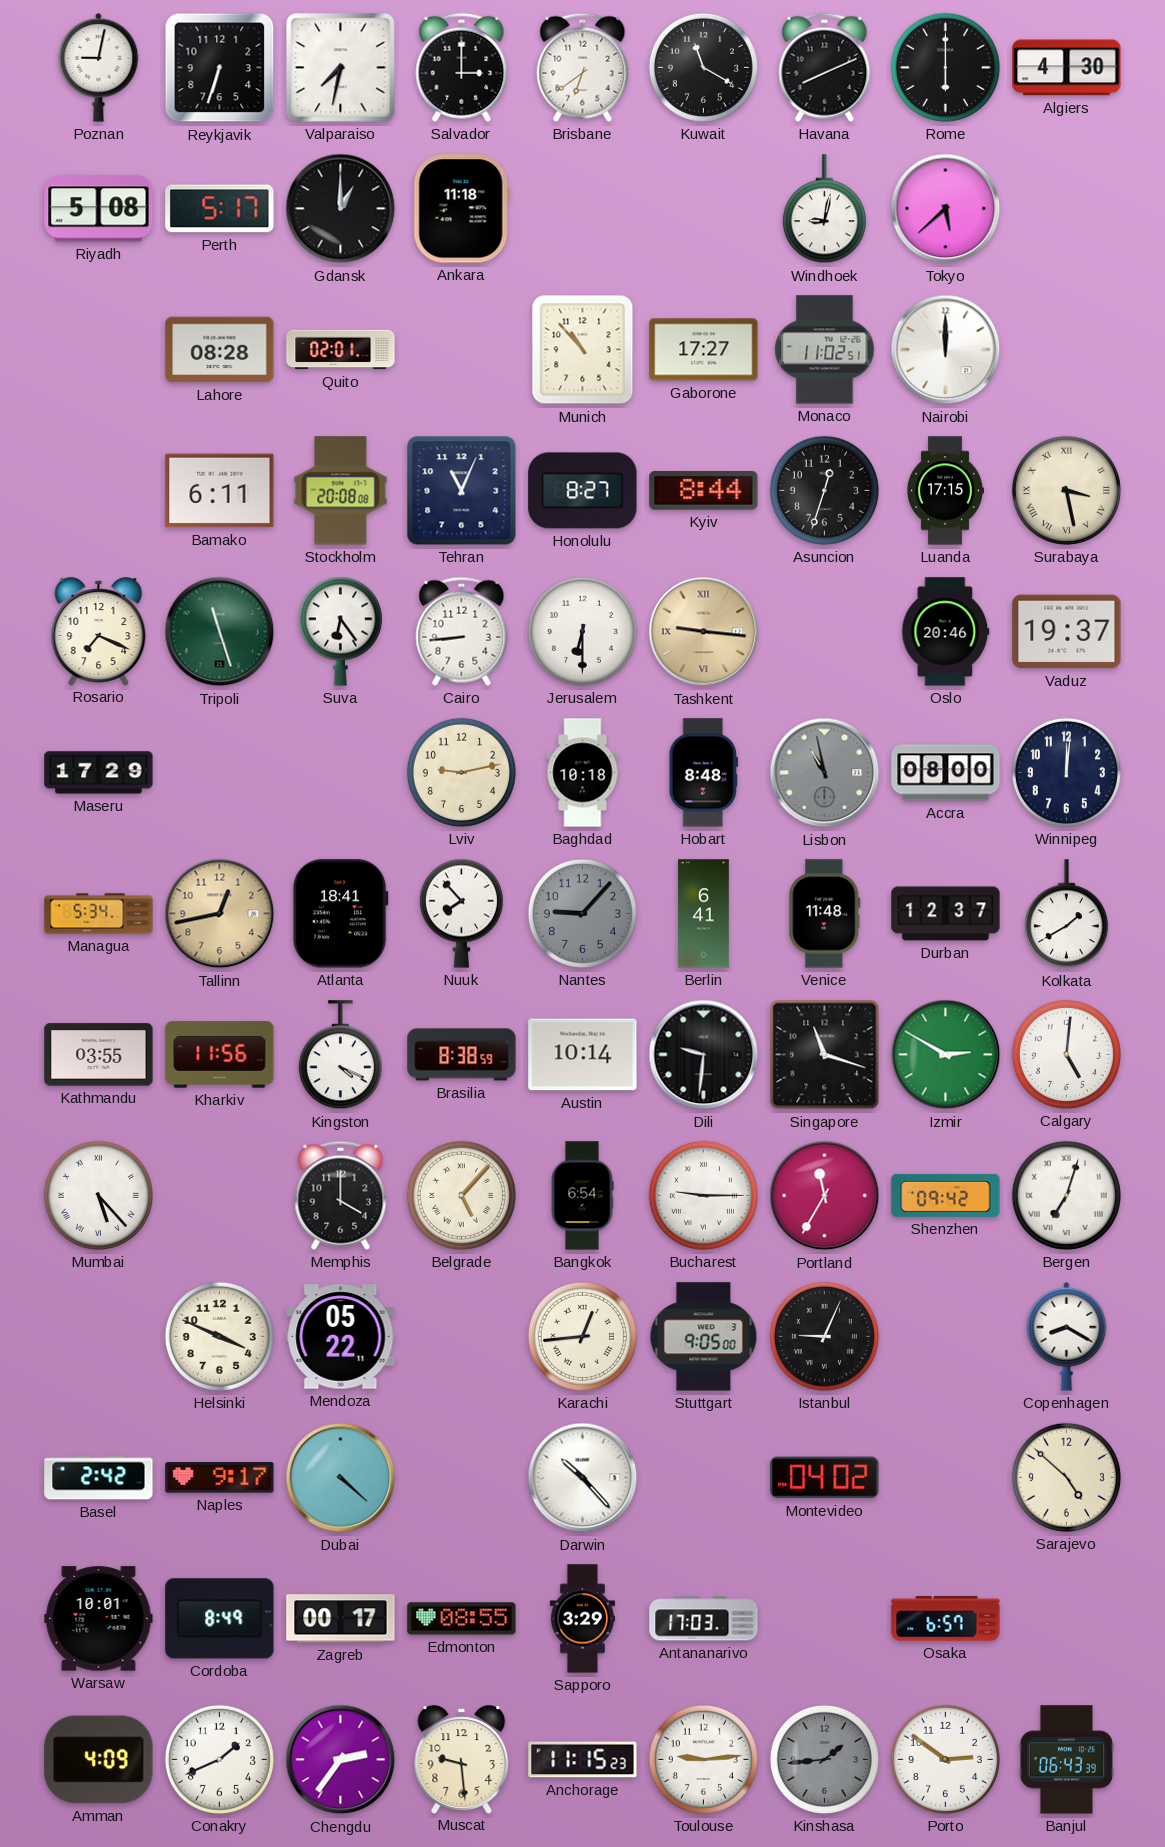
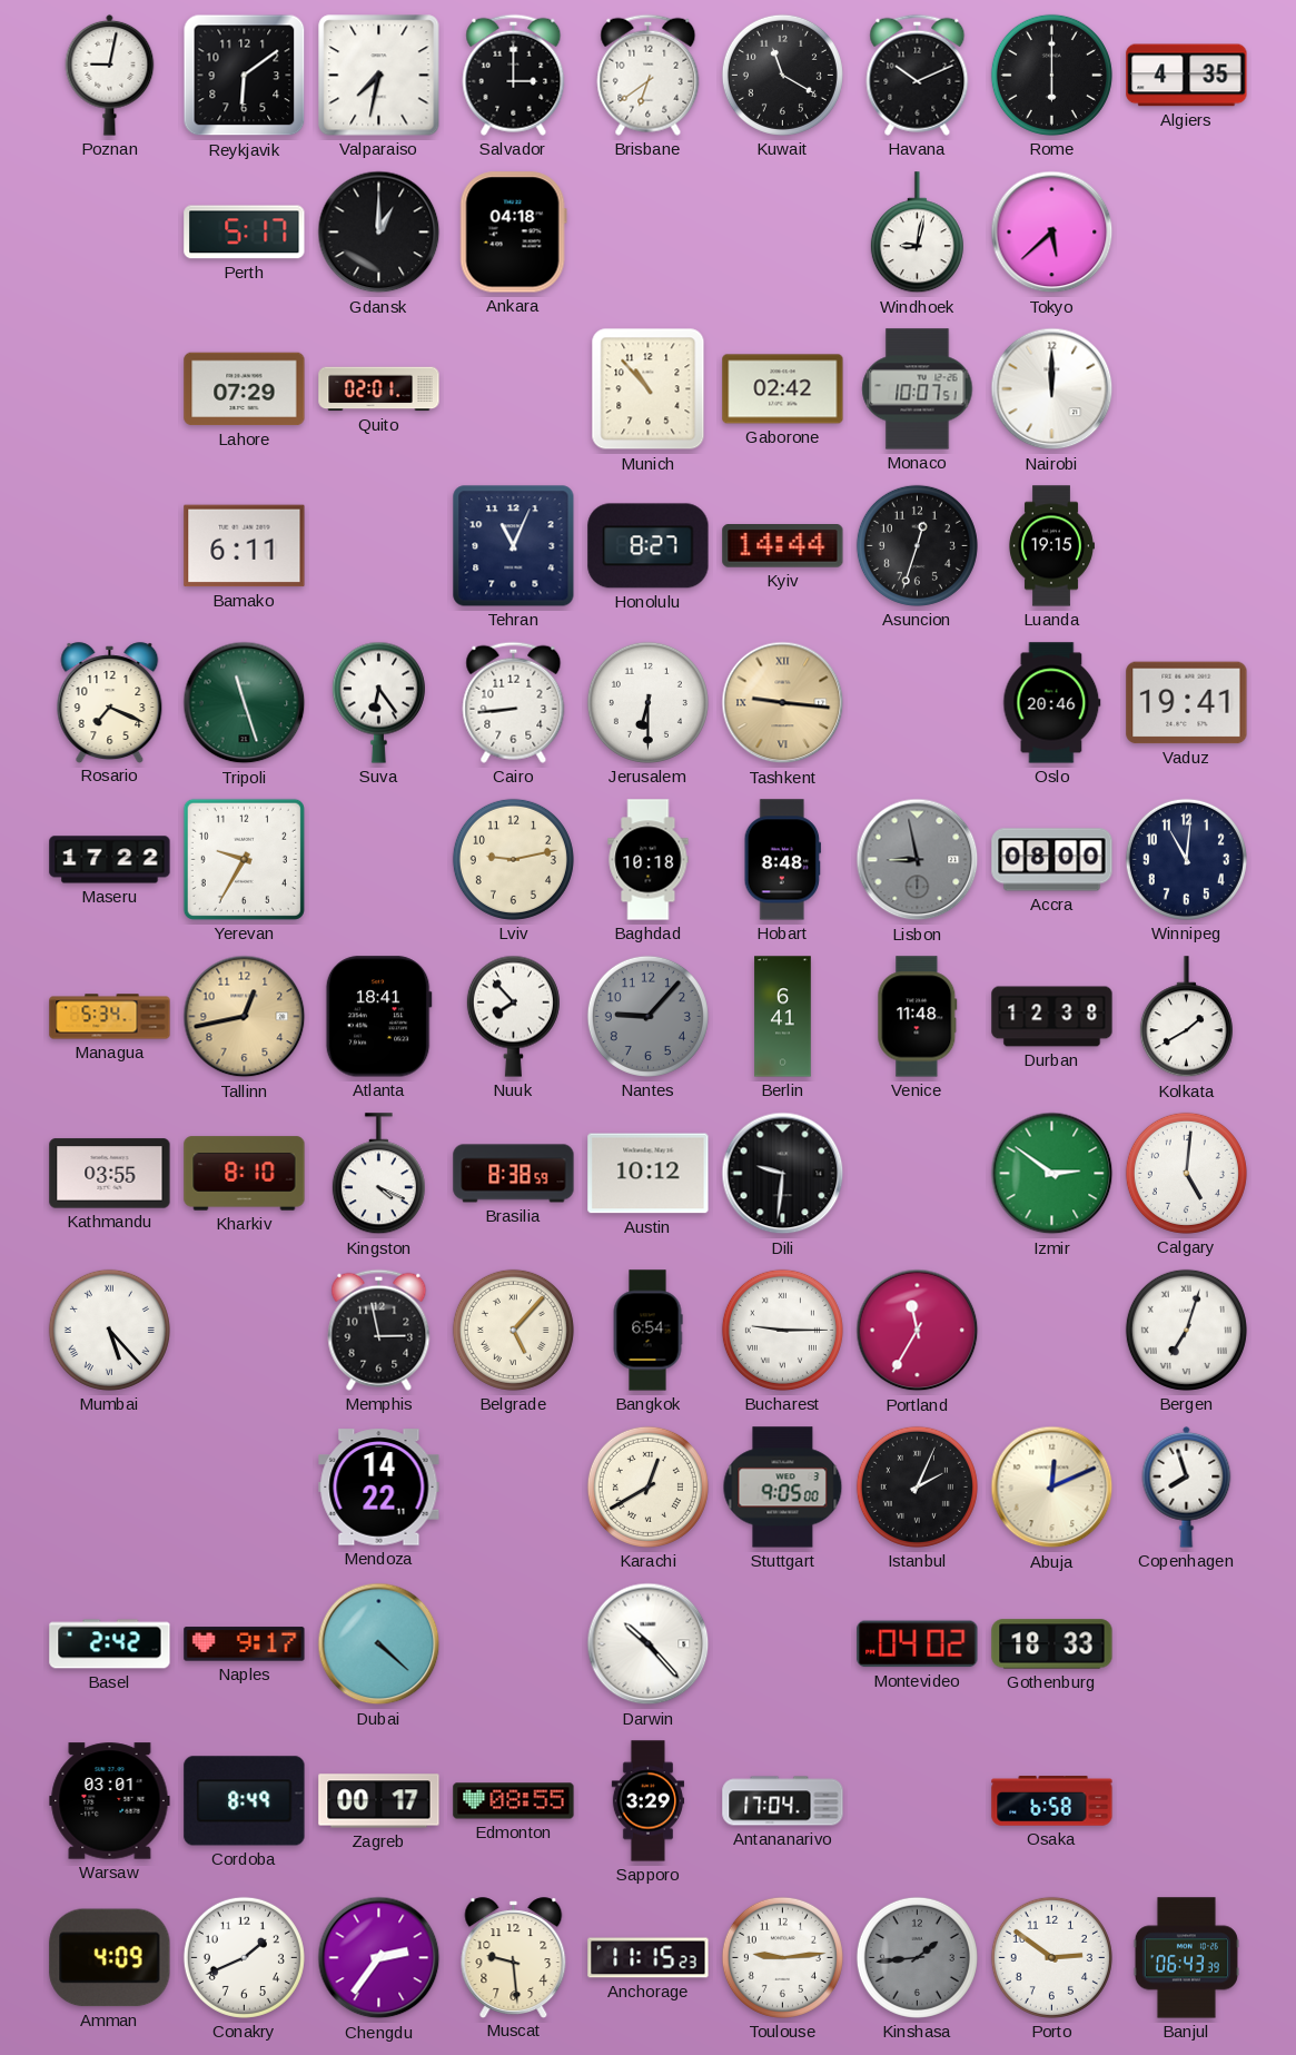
Reykjavik: 6:33 -> 6:09 (245, 76)
Havana: 8:11 -> 10:11 (918, 75)
Algiers: 4:30 -> 4:35 (1187, 76)
Riyadh: 5:08 -> none (99, 209)
Ankara: 11:18 -> 04:18 (513, 233)
Lahore: 08:28 -> 07:29 (245, 389)
Gaborone: 17:27 -> 02:42 (783, 389)
Monaco: 11:02 -> 10:07 (918, 389)
Stockholm: 20:08 -> none (341, 491)
Kyiv: 8:44 -> 14:44 (783, 546)
Luanda: 17:15 -> 19:15 (1051, 546)
Surabaya: 3:28 -> none (1066, 490)
Vaduz: 19:37 -> 19:41 (1187, 703)
Maseru: 17:29 -> 17:22 (110, 860)
Yerevan: none -> 9:35 (244, 859)
Lisbon: 10:58 -> 8:58 (918, 860)
Winnipeg: 12:01 -> 11:01 (1186, 859)
Durban: 12:37 -> 12:38 (1052, 1017)
Kharkiv: 11:56 -> 8:10 (245, 1174)
Austin: 10:14 -> 10:12 (649, 1174)
Singapore: 11:18 -> none (825, 1055)
Izmir: 2:50 -> 2:51 (1052, 1174)
Memphis: 4:00 -> 2:58 (379, 1330)
Shenzhen: 09:42 -> none (946, 1195)
Helsinki: 3:49 -> none (219, 1336)
Mendoza: 05:22 -> 14:22 (379, 1488)
Karachi: 12:44 -> 12:40 (647, 1486)
Istanbul: 9:04 -> 2:04 (917, 1486)
Abuja: none -> 12:11 (1052, 1488)
Copenhagen: 8:20 -> 7:57 (1187, 1486)
Gothenburg: none -> 18:33 (1052, 1644)
Sarajevo: 4:52 -> none (1066, 1477)
Warsaw: 10:01 -> 03:01 (110, 1801)
Antananarivo: 17:03 -> 17:04 (783, 1801)
Osaka: 6:57 -> 6:58 (1052, 1801)
